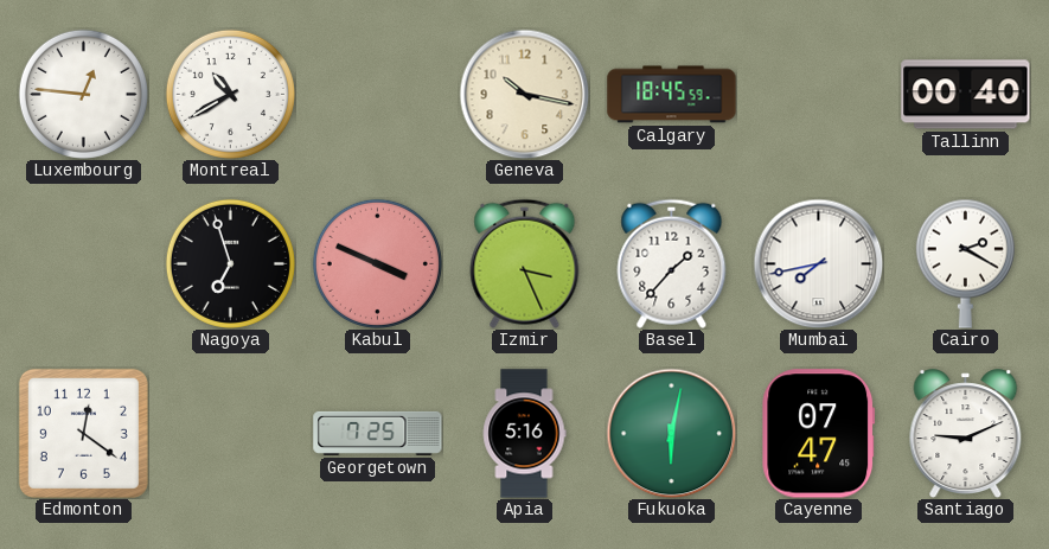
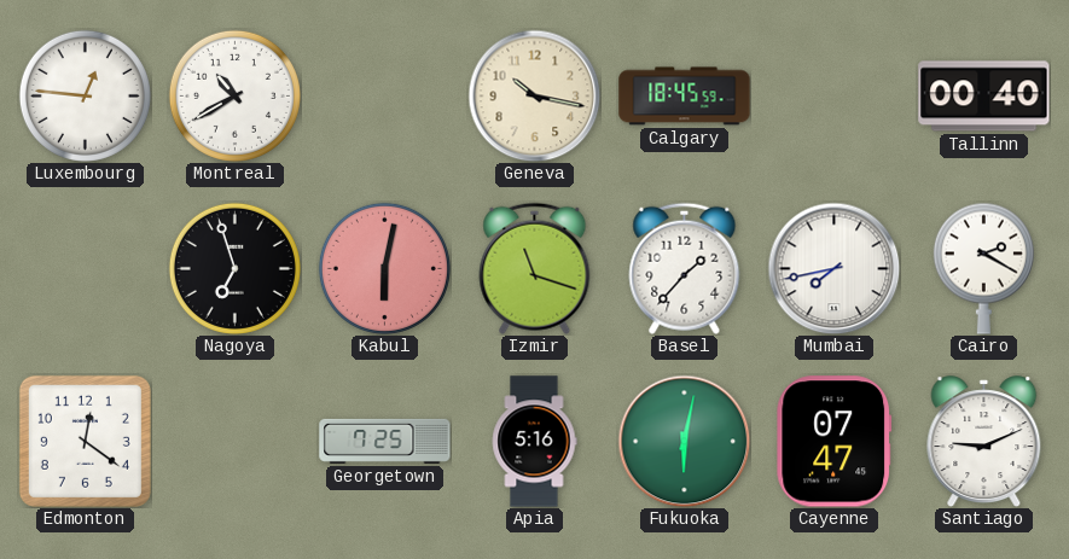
Kabul: 3:49 -> 6:02 (384, 268)
Izmir: 3:26 -> 11:18 (535, 268)
